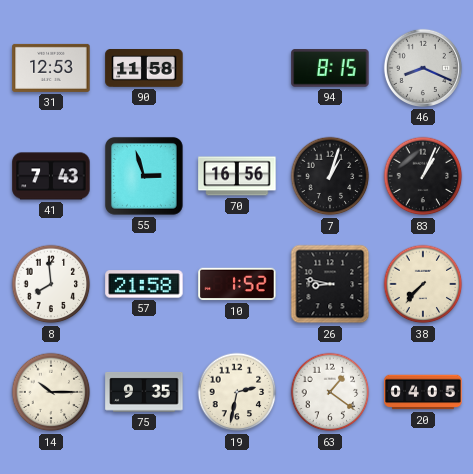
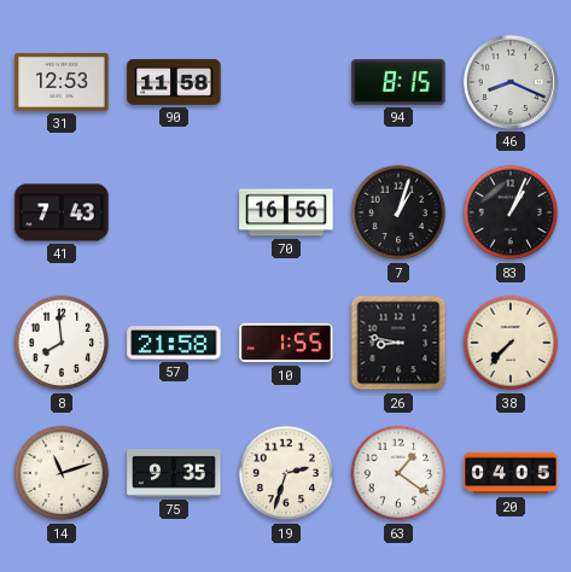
55: 2:57 -> none (144, 176)
10: 1:52 -> 1:55 (286, 343)
14: 10:15 -> 11:12 (62, 473)
19: 2:32 -> 2:33 (286, 473)
